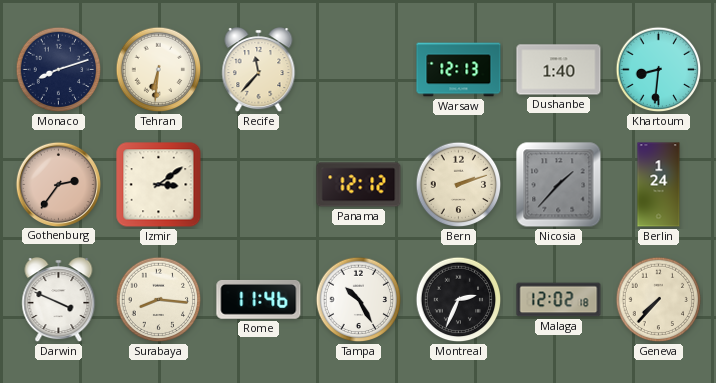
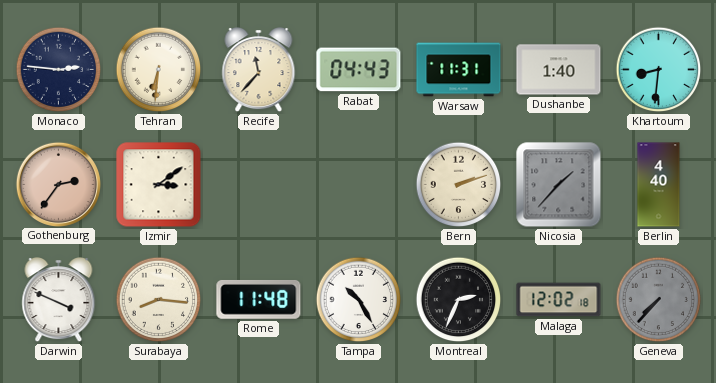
Monaco: 8:12 -> 2:46 (59, 70)
Rabat: none -> 04:43 (359, 70)
Warsaw: 12:13 -> 11:31 (459, 70)
Panama: 12:12 -> none (359, 185)
Berlin: 1:24 -> 4:40 (659, 185)
Rome: 11:46 -> 11:48 (259, 299)
Geneva dial: cream -> grey (659, 300)
